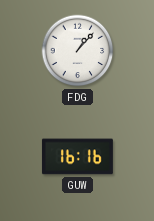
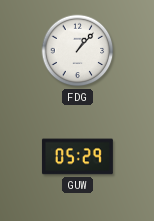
GUW: 16:16 -> 05:29 (77, 157)
